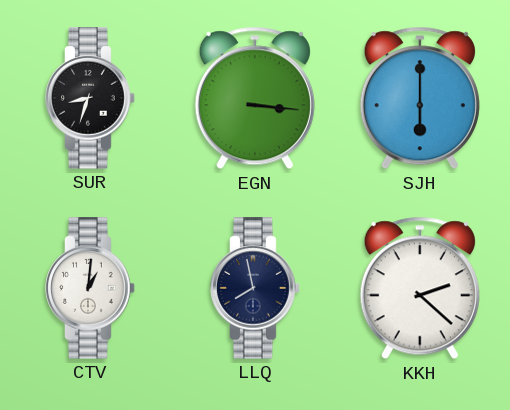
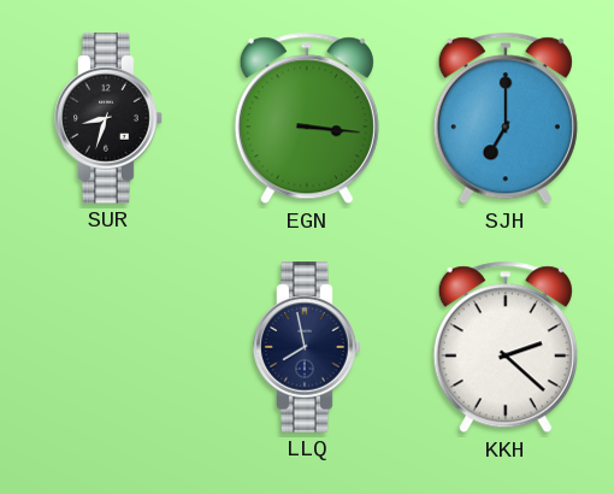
SJH: 6:00 -> 7:00 (506, 118)
CTV: 1:01 -> none (90, 288)
